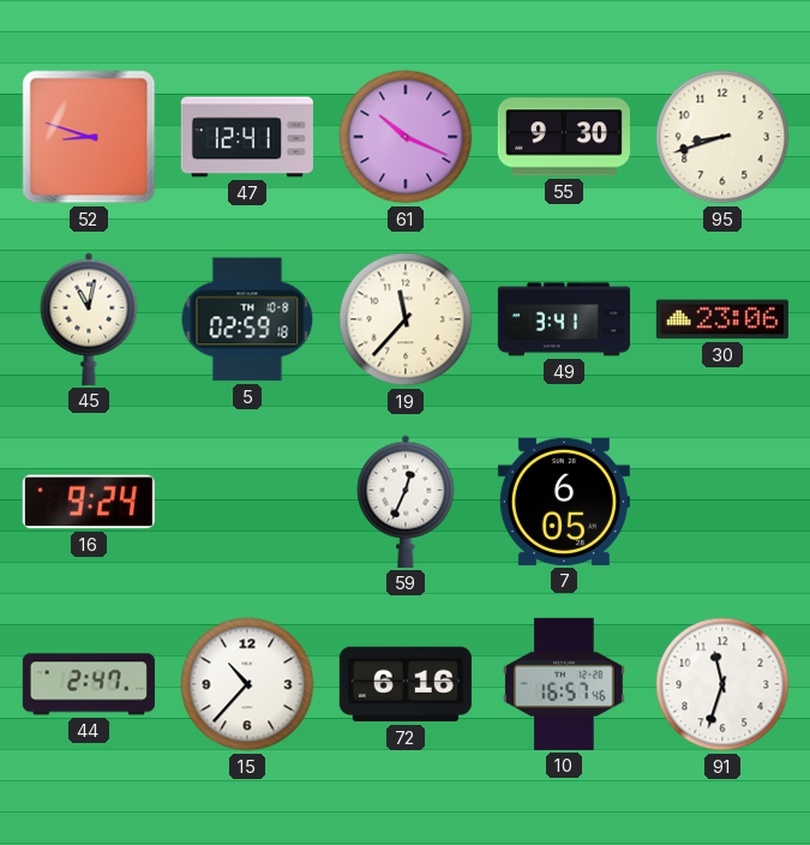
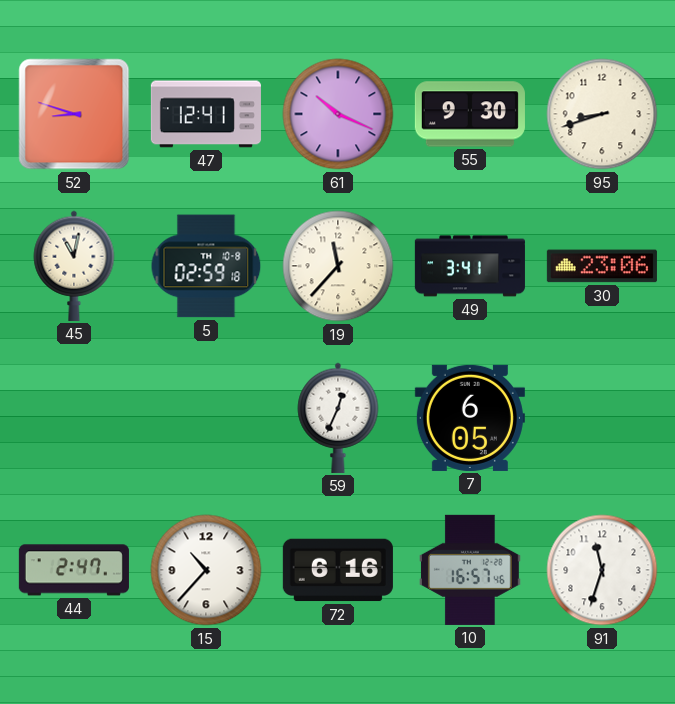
16: 9:24 -> none (89, 502)
